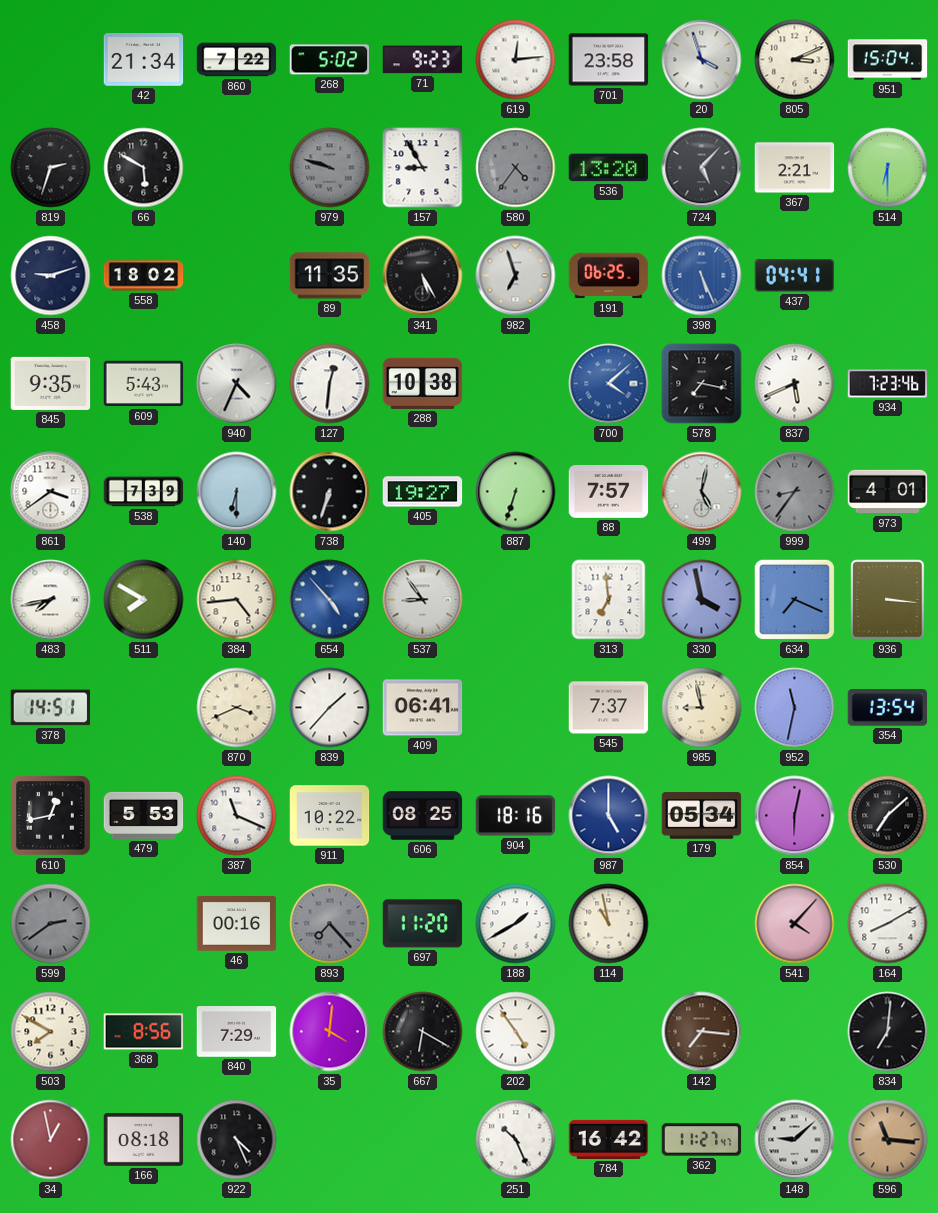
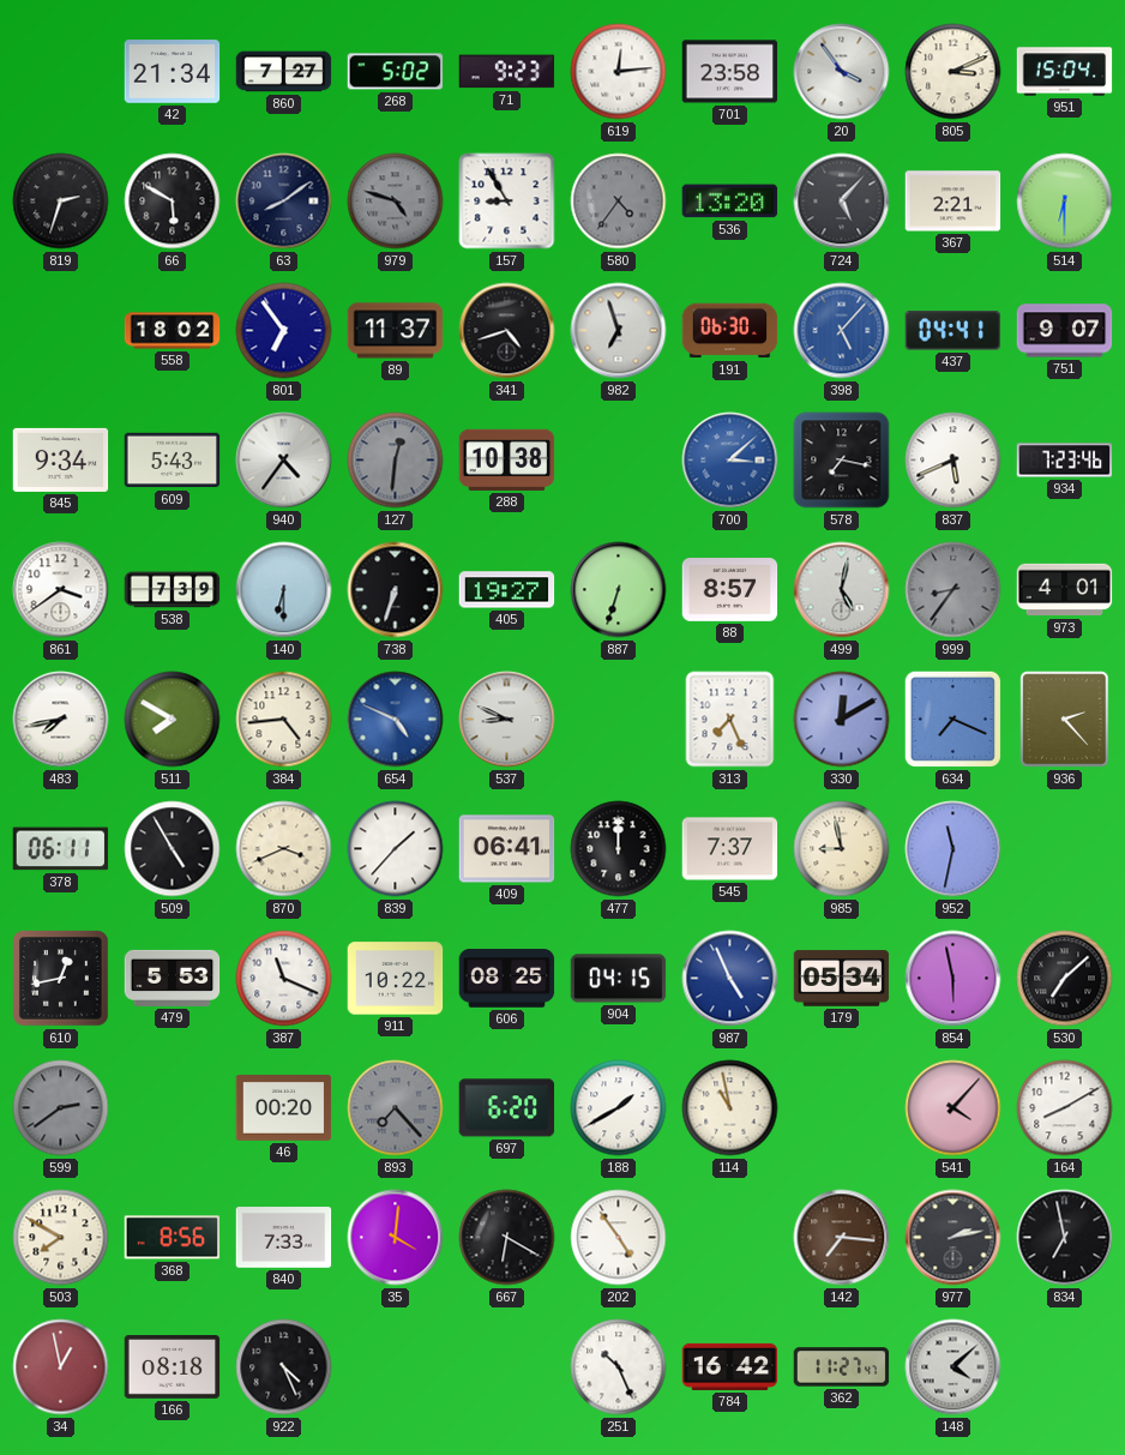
860: 7:22 -> 7:27 (284, 72)
20: 3:57 -> 3:54 (842, 72)
63: none -> 8:09 (284, 202)
979: 9:48 -> 4:48 (396, 202)
458: 9:12 -> none (51, 276)
801: none -> 6:54 (284, 331)
89: 11:35 -> 11:37 (396, 331)
341: 5:25 -> 4:42 (507, 331)
191: 06:25 -> 06:30 (730, 331)
398: 5:26 -> 5:07 (842, 331)
751: none -> 9:07 (1065, 331)
845: 9:35 -> 9:34 (61, 459)
940: 4:34 -> 4:36 (284, 461)
127 dial: white -> grey (396, 461)
700: 4:08 -> 3:08 (730, 461)
88: 7:57 -> 8:57 (730, 590)
654: 4:53 -> 4:49 (396, 720)
537: 8:54 -> 8:49 (507, 720)
313: 6:59 -> 7:26 (730, 720)
330: 3:58 -> 12:10 (842, 720)
936: 3:16 -> 2:23 (1065, 720)
378: 14:51 -> 06:11 (61, 849)
509: none -> 4:55 (173, 849)
477: none -> 12:00 (619, 849)
354: 13:54 -> none (888, 708)
904: 18:16 -> 04:15 (619, 979)
987: 5:00 -> 4:56 (730, 979)
854: 6:02 -> 5:58 (953, 979)
46: 00:16 -> 00:20 (284, 1108)
697: 11:20 -> 6:20 (507, 1108)
840: 7:29 -> 7:33 (284, 1238)
977: none -> 2:13 (953, 1238)
834: 7:01 -> 6:58 (1065, 1238)
148: 9:08 -> 4:08 (953, 1367)
596: 11:16 -> none (888, 1140)
